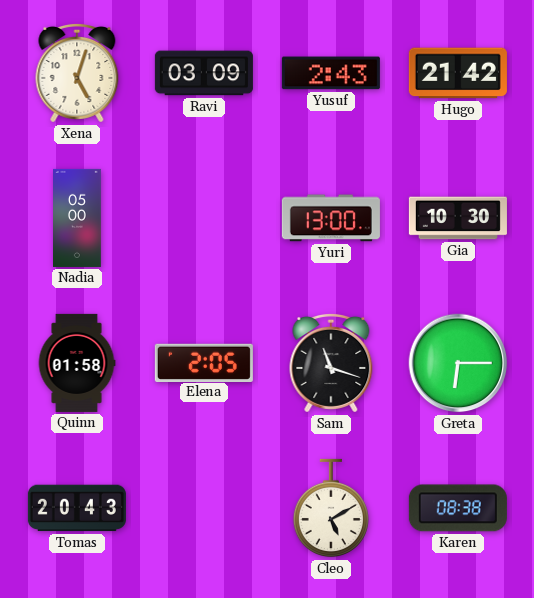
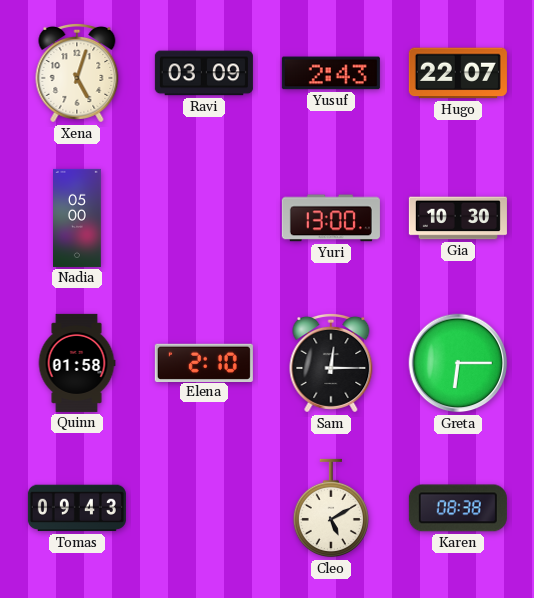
Hugo: 21:42 -> 22:07 (458, 73)
Elena: 2:05 -> 2:10 (204, 362)
Sam: 11:18 -> 12:15 (331, 364)
Tomas: 20:43 -> 09:43 (77, 508)
